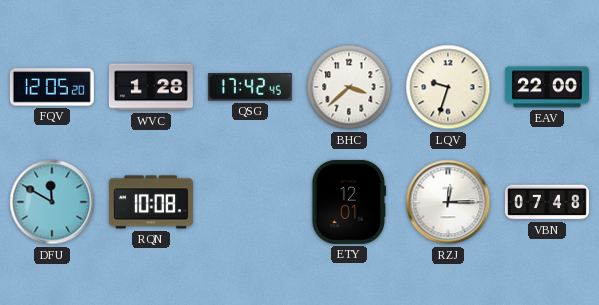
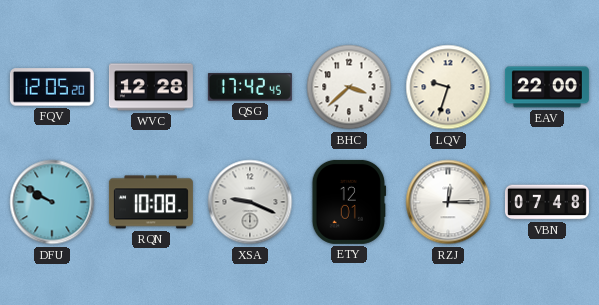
WVC: 1:28 -> 12:28 (151, 87)
DFU: 11:50 -> 9:50 (52, 202)
XSA: none -> 9:19 (250, 202)
